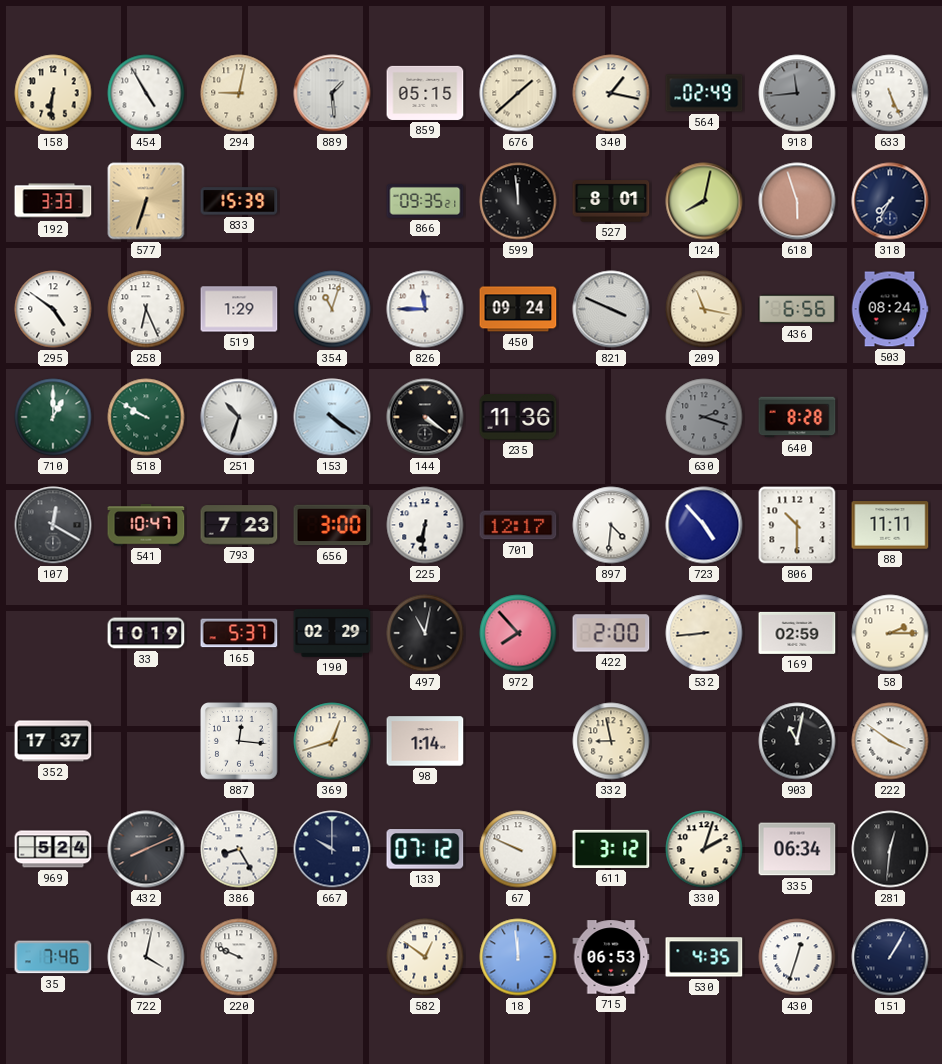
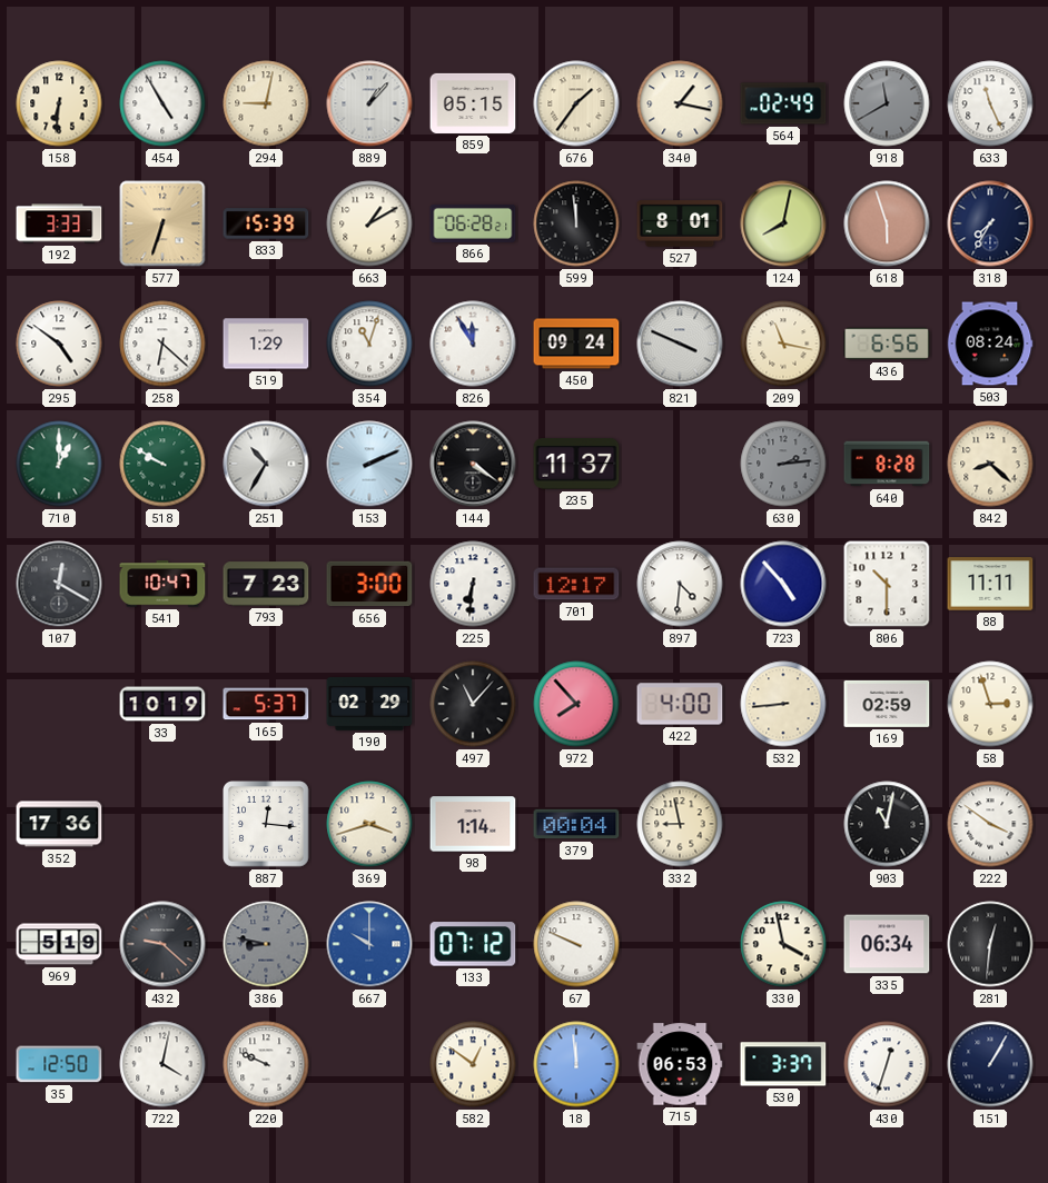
889: 1:29 -> 1:07 (369, 103)
676: 1:38 -> 1:36 (576, 103)
918: 11:44 -> 11:40 (887, 103)
633: 5:26 -> 11:26 (990, 103)
663: none -> 1:10 (369, 223)
866: 09:35 -> 06:28 (473, 223)
258: 6:26 -> 6:22 (162, 344)
826: 11:45 -> 11:55 (473, 344)
251: 10:33 -> 10:35 (266, 464)
153: 4:21 -> 2:11 (369, 464)
235: 11:36 -> 11:37 (576, 464)
630: 2:18 -> 2:14 (783, 464)
842: none -> 8:22 (990, 464)
497: 11:02 -> 11:07 (473, 704)
422: 2:00 -> 4:00 (680, 704)
58: 2:15 -> 2:57 (990, 704)
352: 17:37 -> 17:36 (59, 824)
369: 12:42 -> 3:42 (369, 824)
379: none -> 00:04 (576, 824)
969: 5:24 -> 5:19 (59, 944)
432: 8:11 -> 9:22 (162, 944)
386: 8:25 -> 8:47 (266, 944)
386 dial: white -> grey (266, 944)
667 dial: navy -> blue (369, 944)
611: 3:12 -> none (611, 849)
330: 2:03 -> 3:58 (783, 944)
35: 7:46 -> 12:50 (59, 1064)
530: 4:35 -> 3:37 (783, 1064)
